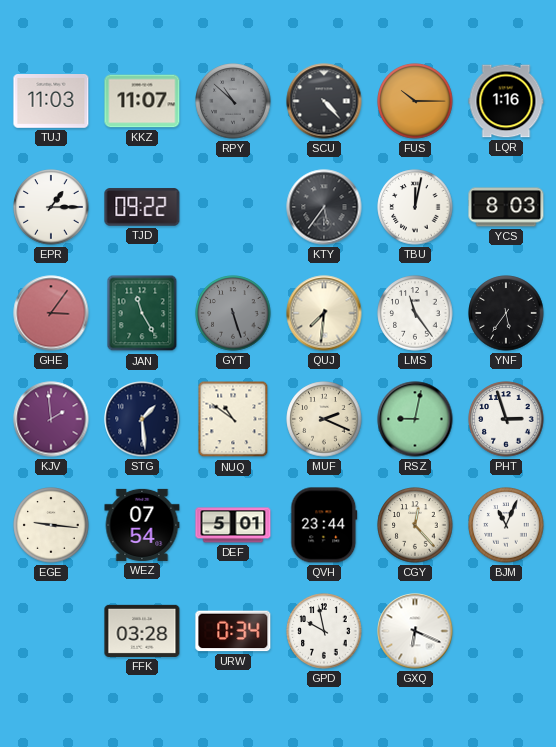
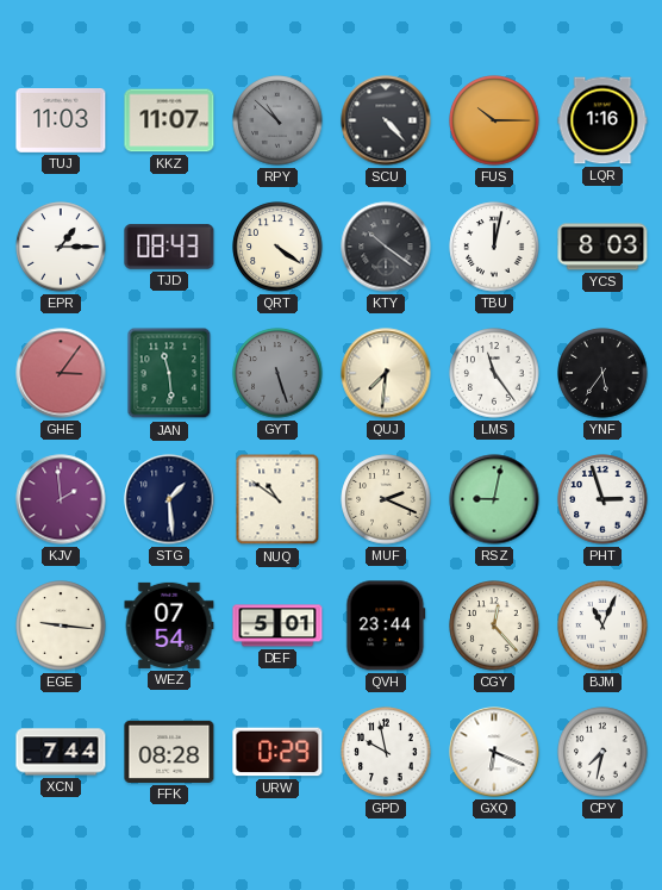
TJD: 09:22 -> 08:43 (169, 247)
QRT: none -> 4:21 (277, 247)
KTY: 5:36 -> 10:21 (386, 247)
JAN: 11:25 -> 11:29 (169, 373)
XCN: none -> 7:44 (61, 752)
FFK: 03:28 -> 08:28 (169, 752)
URW: 0:34 -> 0:29 (277, 752)
CPY: none -> 7:32 (602, 752)
